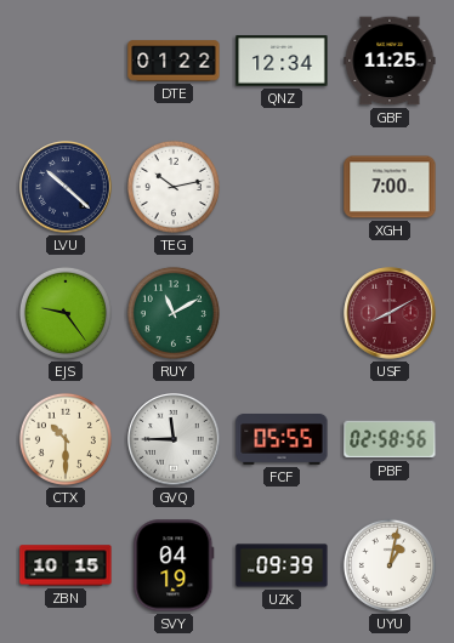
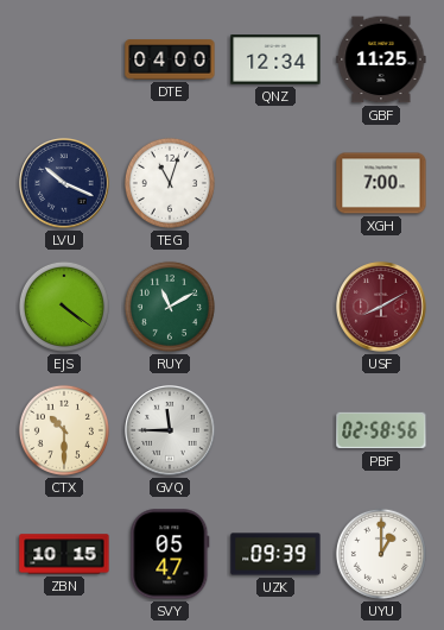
DTE: 01:22 -> 04:00 (170, 59)
LVU: 10:22 -> 10:19 (64, 183)
TEG: 10:13 -> 11:03 (170, 183)
EJS: 9:24 -> 4:21 (64, 307)
FCF: 05:55 -> none (282, 440)
SVY: 04:19 -> 05:47 (170, 554)
UYU: 1:02 -> 1:00 (381, 554)
